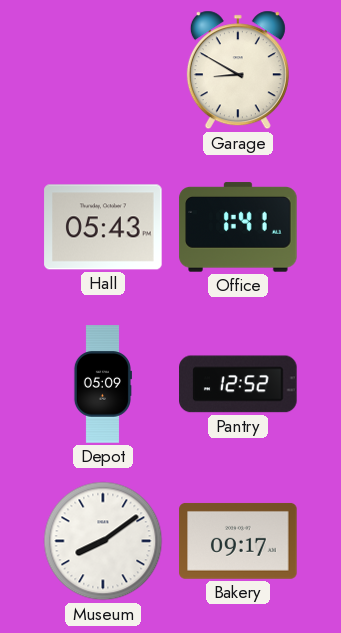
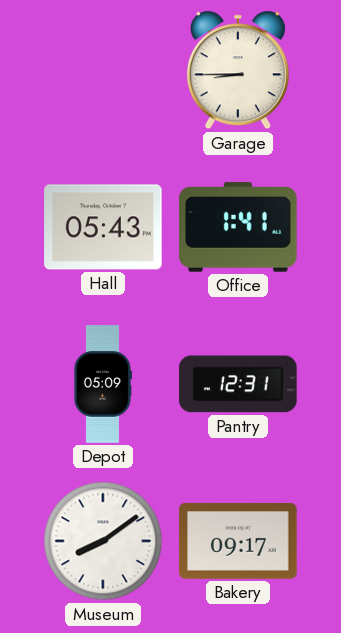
Garage: 8:50 -> 8:45 (238, 70)
Pantry: 12:52 -> 12:31 (238, 384)
